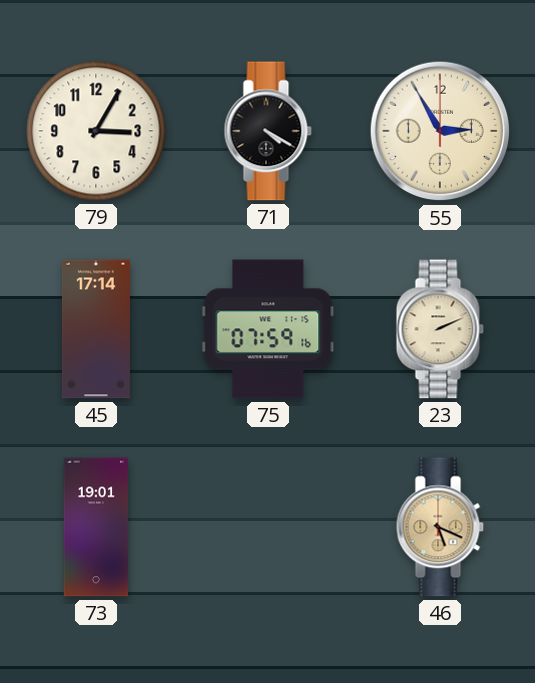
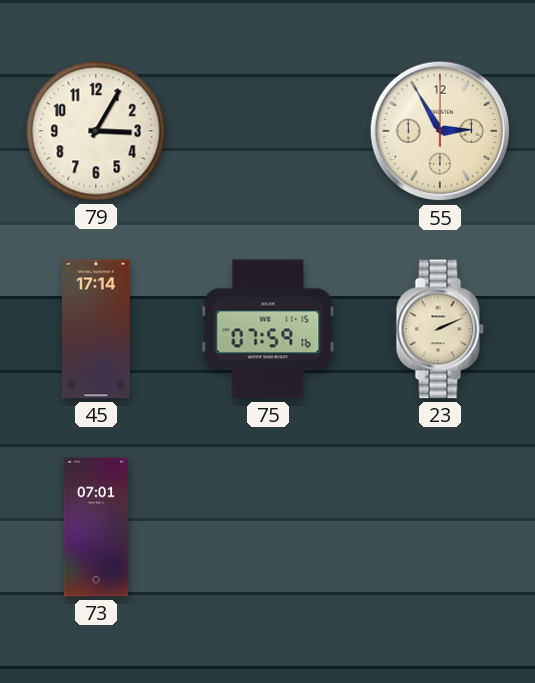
71: 4:20 -> none (268, 131)
73: 19:01 -> 07:01 (96, 527)
46: 5:19 -> none (440, 527)
